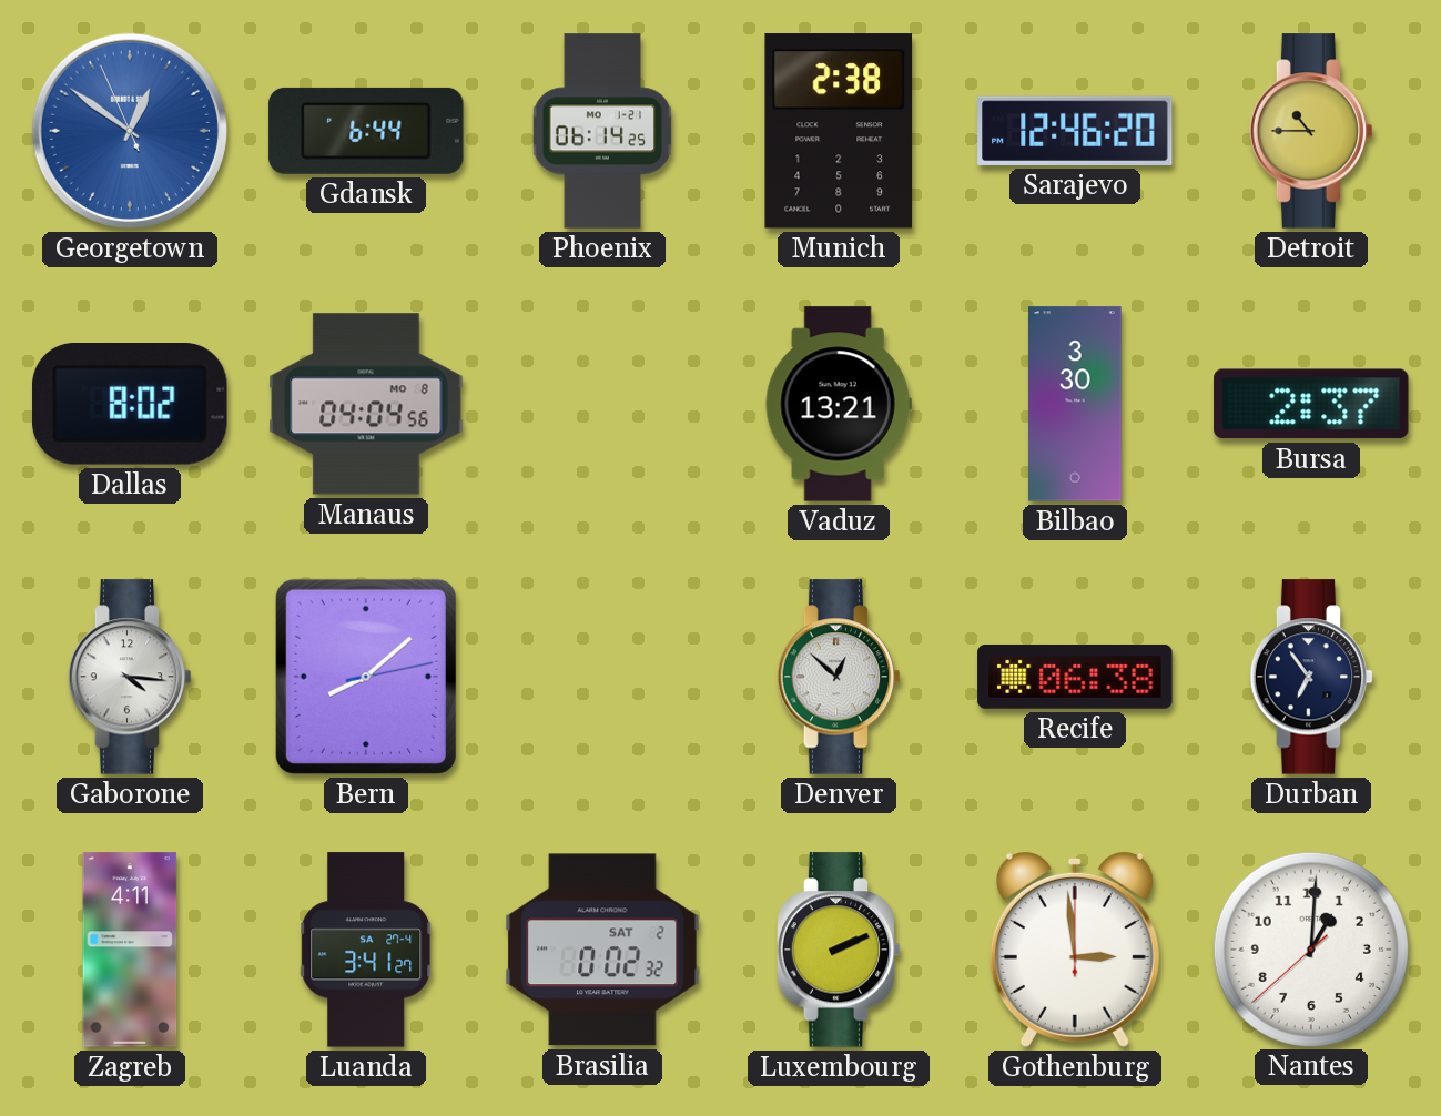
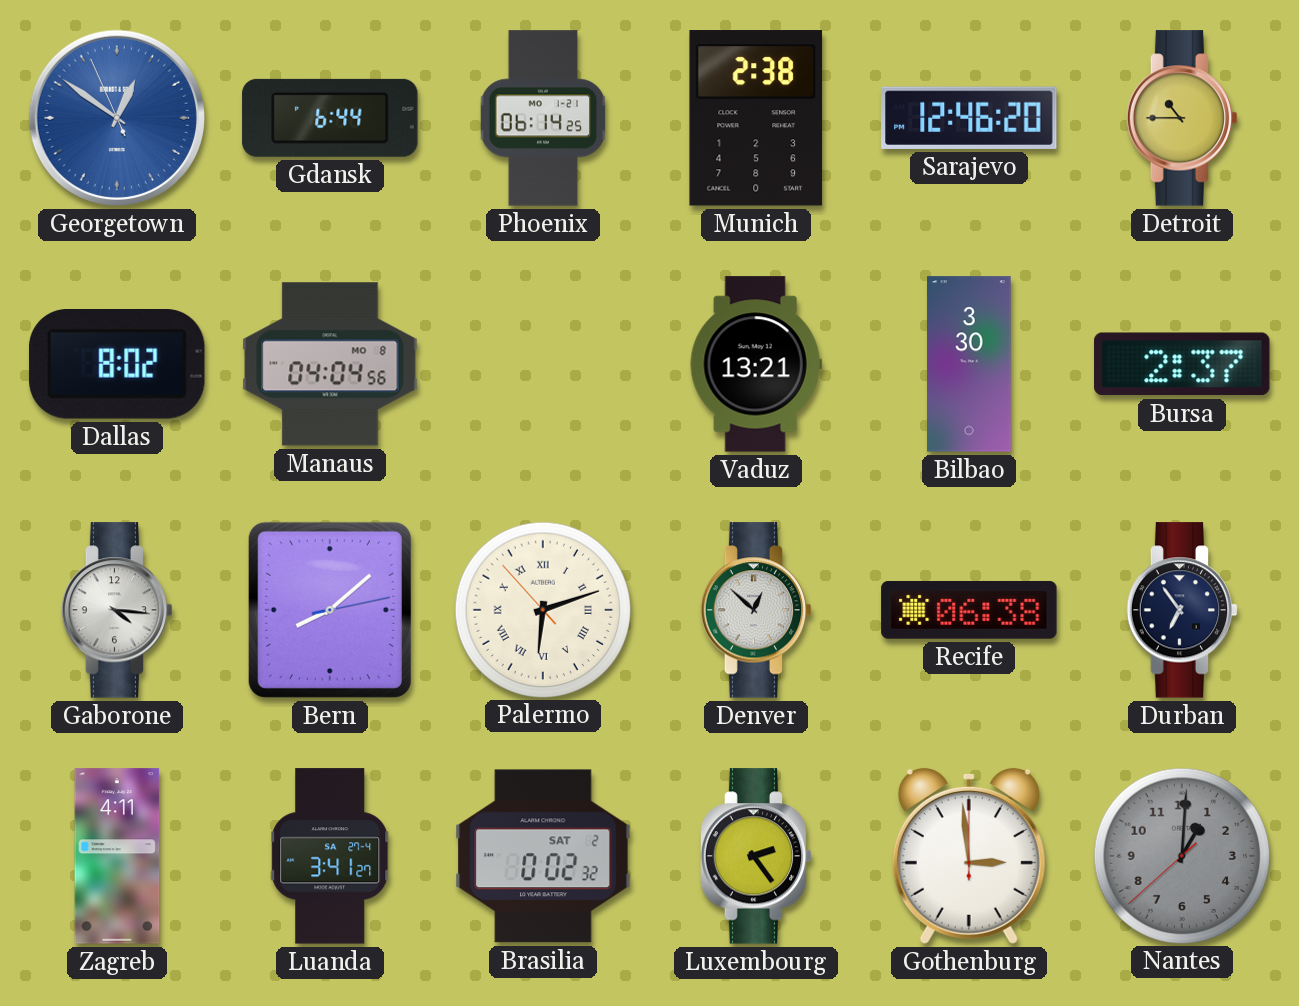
Palermo: none -> 6:11 (542, 609)
Luxembourg: 2:11 -> 2:24 (756, 856)
Nantes dial: white -> grey (1181, 855)
